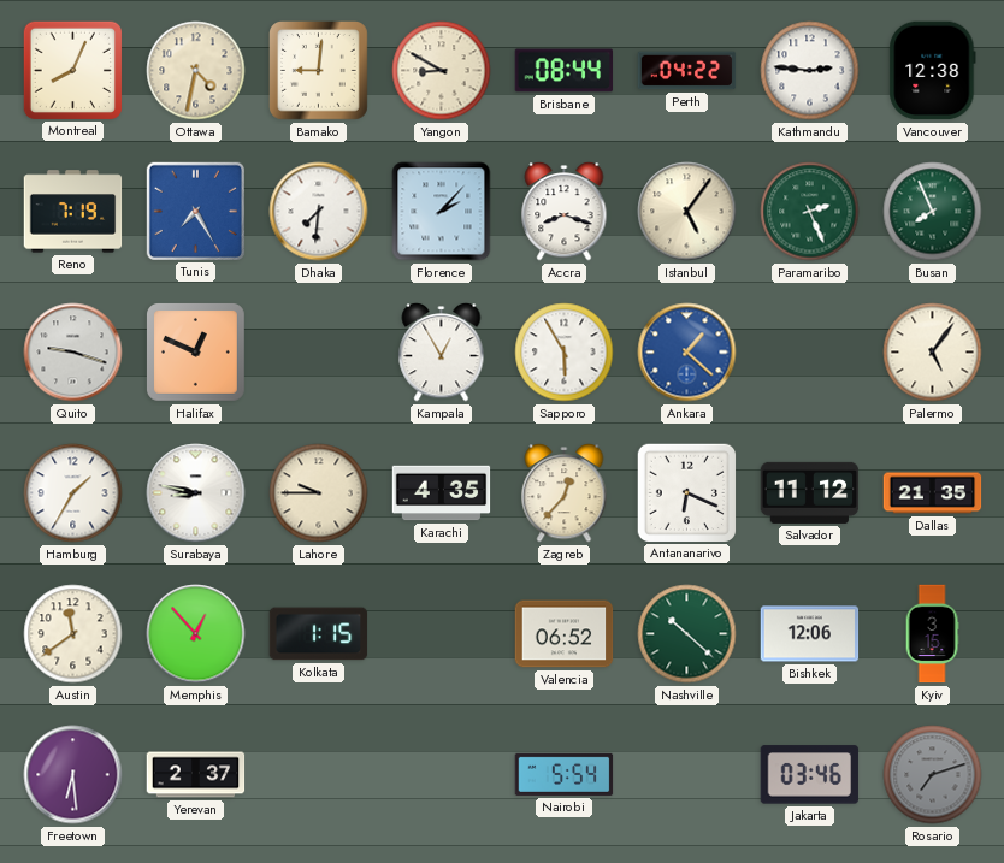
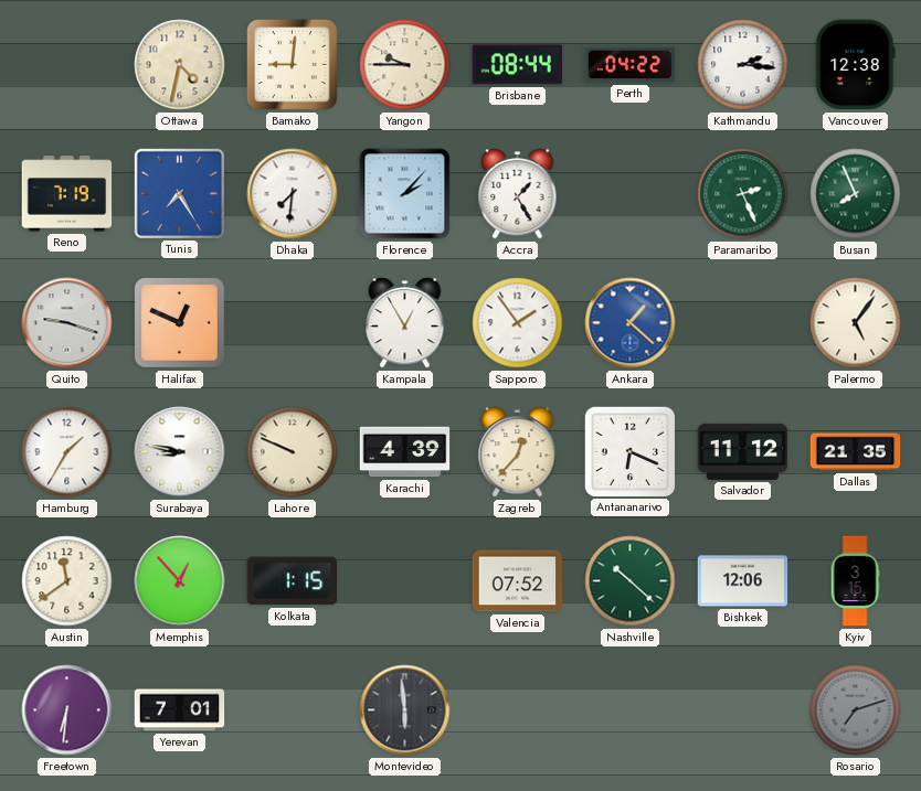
Montreal: 8:04 -> none (72, 70)
Yangon: 8:50 -> 9:45 (405, 65)
Kathmandu: 2:46 -> 2:16 (743, 65)
Accra: 8:18 -> 1:25 (518, 194)
Istanbul: 5:06 -> none (687, 212)
Sapporo: 5:55 -> 1:54 (518, 323)
Lahore: 9:45 -> 9:49 (293, 452)
Karachi: 4:35 -> 4:39 (405, 452)
Valencia: 06:52 -> 07:52 (518, 581)
Freetown: 6:29 -> 6:31 (67, 710)
Yerevan: 2:37 -> 7:01 (180, 710)
Montevideo: none -> 5:59 (405, 710)
Nairobi: 5:54 -> none (565, 774)
Jakarta: 03:46 -> none (810, 775)
